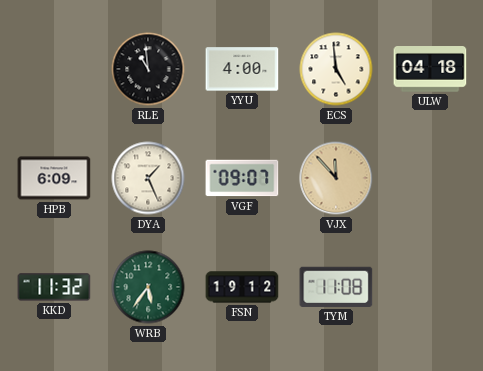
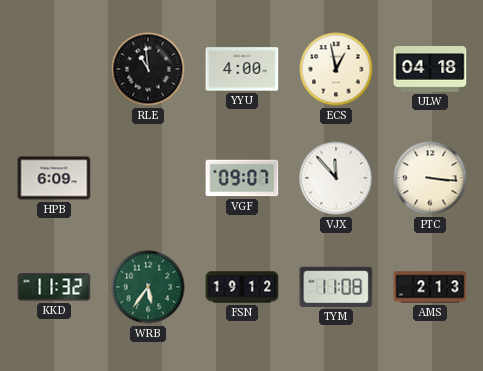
ECS: 4:59 -> 12:58 (336, 69)
DYA: 1:26 -> none (148, 178)
VJX dial: champagne -> white (336, 178)
PTC: none -> 3:16 (430, 178)
AMS: none -> 2:13 (430, 287)
